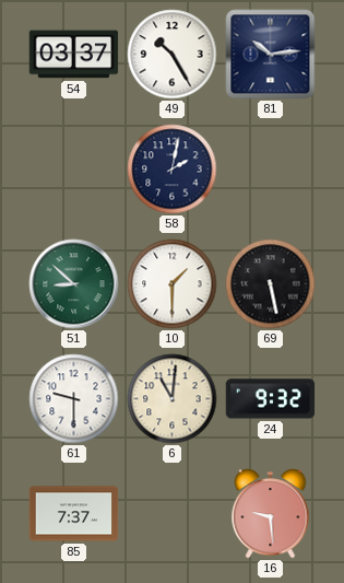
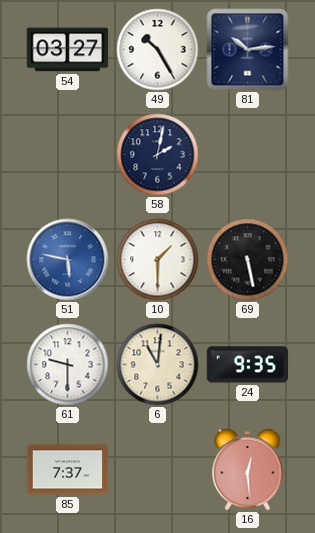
54: 03:37 -> 03:27 (68, 50)
51: 8:52 -> 5:47 (68, 260)
51 dial: green -> blue (68, 260)
24: 9:32 -> 9:35 (248, 365)
16: 9:29 -> 12:29 (248, 470)
